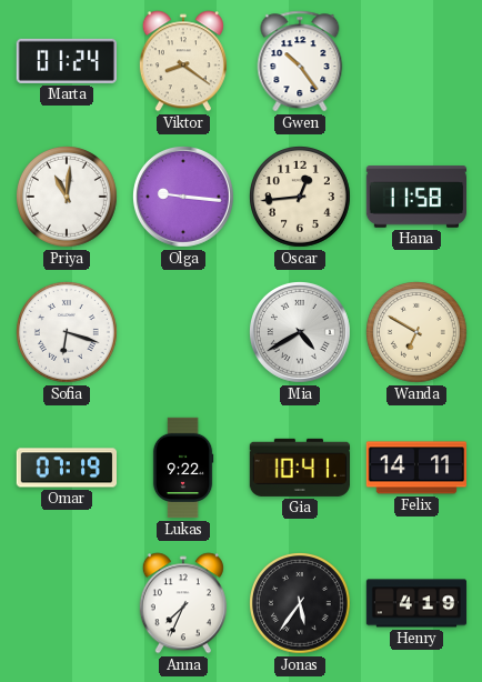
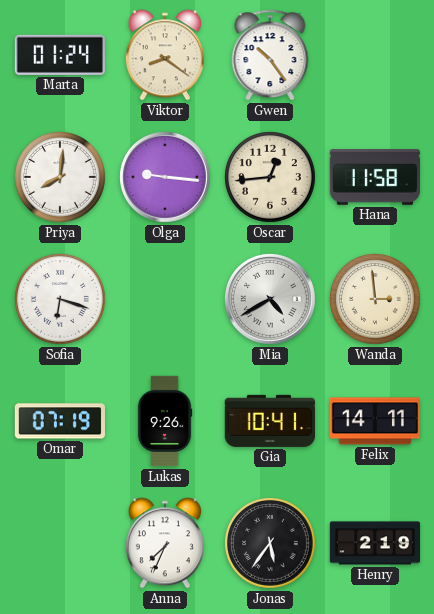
Priya: 11:01 -> 8:01 (61, 178)
Wanda: 6:50 -> 2:59 (376, 300)
Lukas: 9:22 -> 9:26 (165, 421)
Henry: 4:19 -> 2:19 (375, 543)
